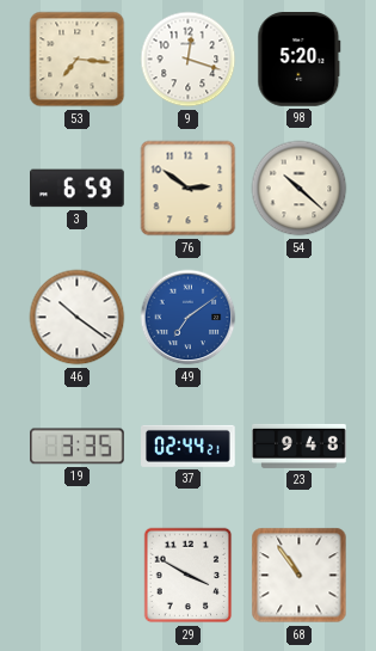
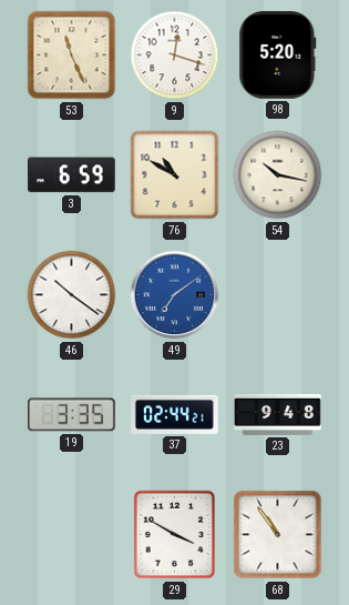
53: 7:16 -> 11:26 (72, 56)
76: 2:51 -> 10:50 (175, 175)
54: 10:22 -> 10:17 (278, 175)
